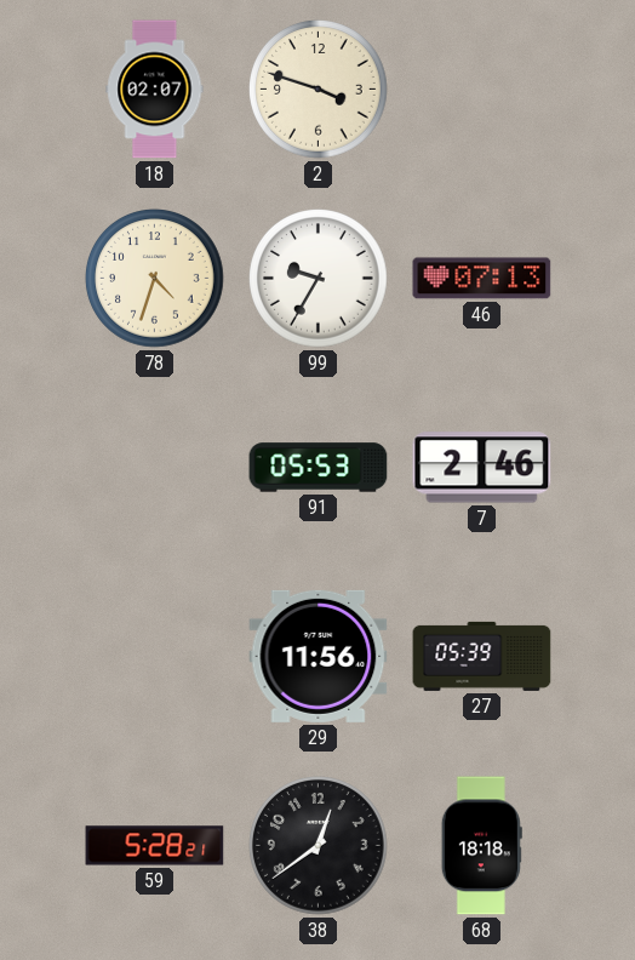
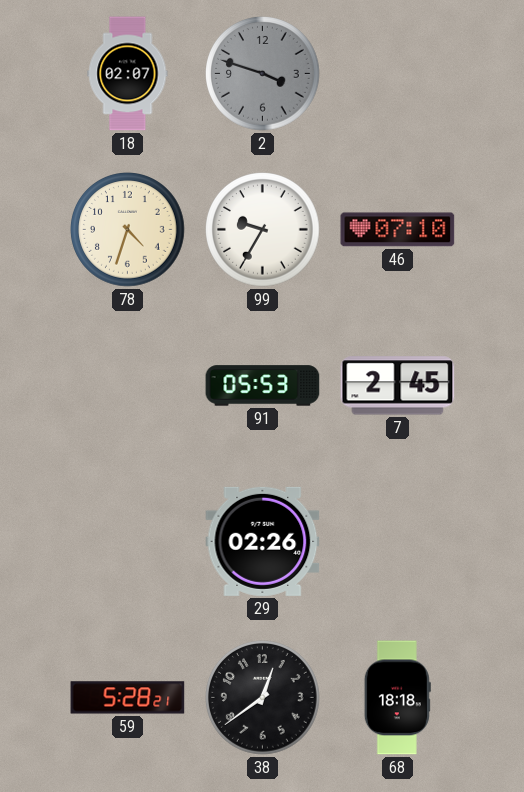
2 dial: cream -> grey (263, 74)
46: 07:13 -> 07:10 (398, 230)
7: 2:46 -> 2:45 (398, 386)
29: 11:56 -> 02:26 (263, 541)
27: 05:39 -> none (482, 656)
